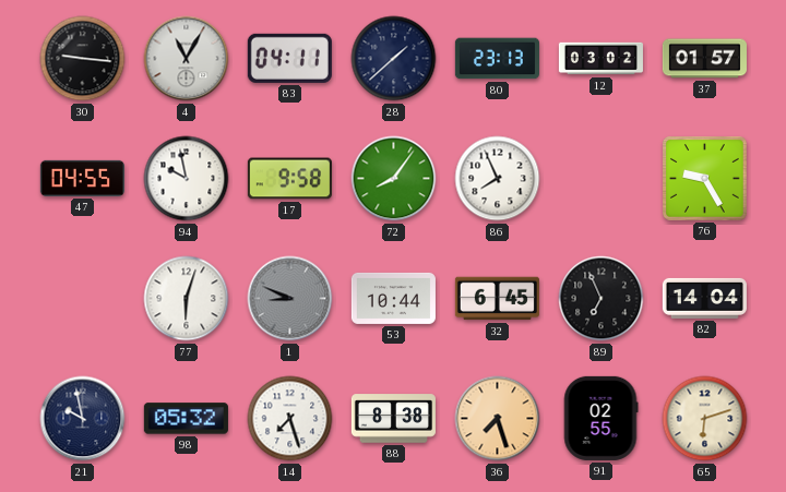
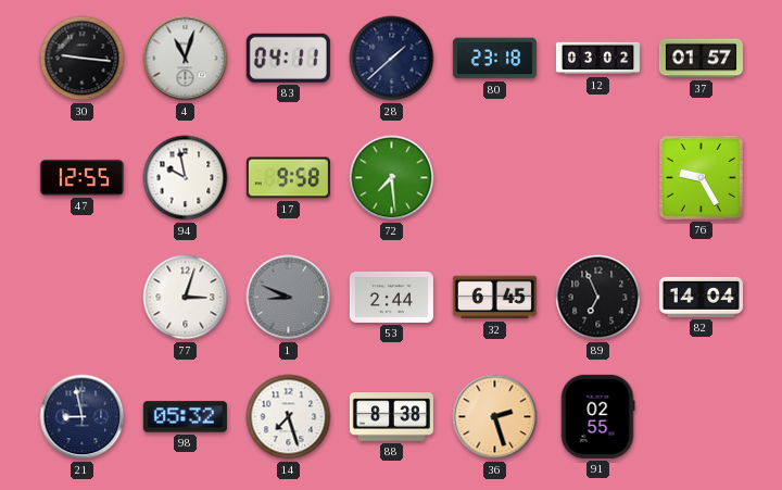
4: 11:05 -> 11:03 (186, 59)
80: 23:13 -> 23:18 (494, 59)
47: 04:55 -> 12:55 (81, 177)
72: 8:06 -> 7:29 (392, 178)
86: 7:56 -> none (498, 179)
77: 6:03 -> 3:03 (186, 298)
53: 10:44 -> 2:44 (391, 297)
21: 9:58 -> 8:58 (83, 417)
36: 7:27 -> 2:27 (495, 417)
65: 6:12 -> none (705, 419)
